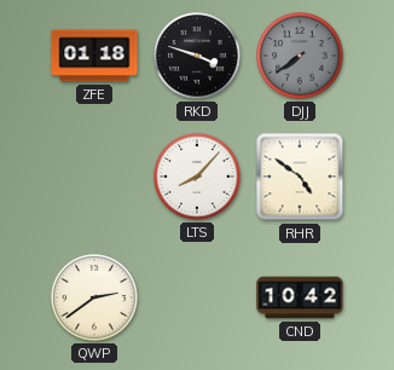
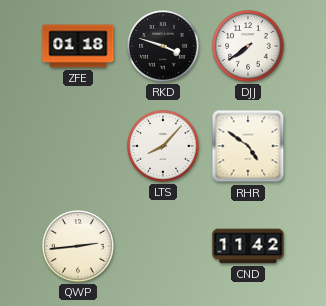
DJJ dial: grey -> white (248, 46)
QWP: 2:39 -> 2:44 (78, 246)
CND: 10:42 -> 11:42 (248, 246)
